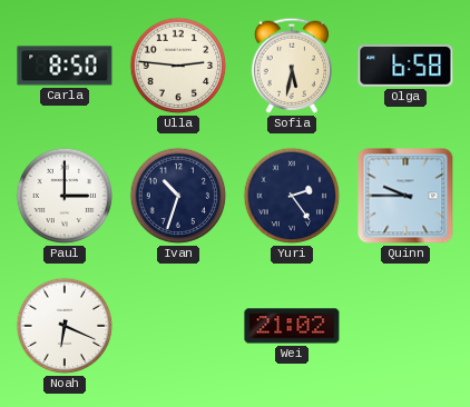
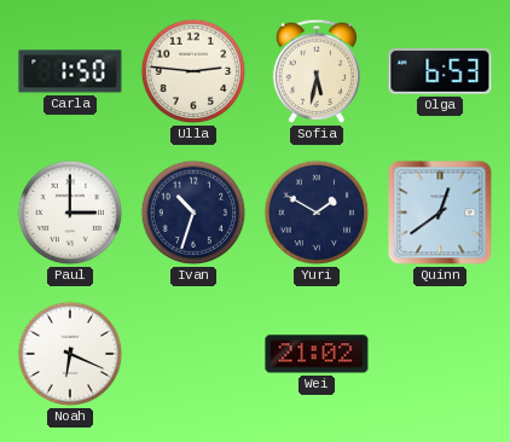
Carla: 8:50 -> 1:50 (70, 71)
Olga: 6:58 -> 6:53 (440, 71)
Yuri: 2:24 -> 1:50 (317, 213)
Quinn: 9:45 -> 12:39 (440, 213)
